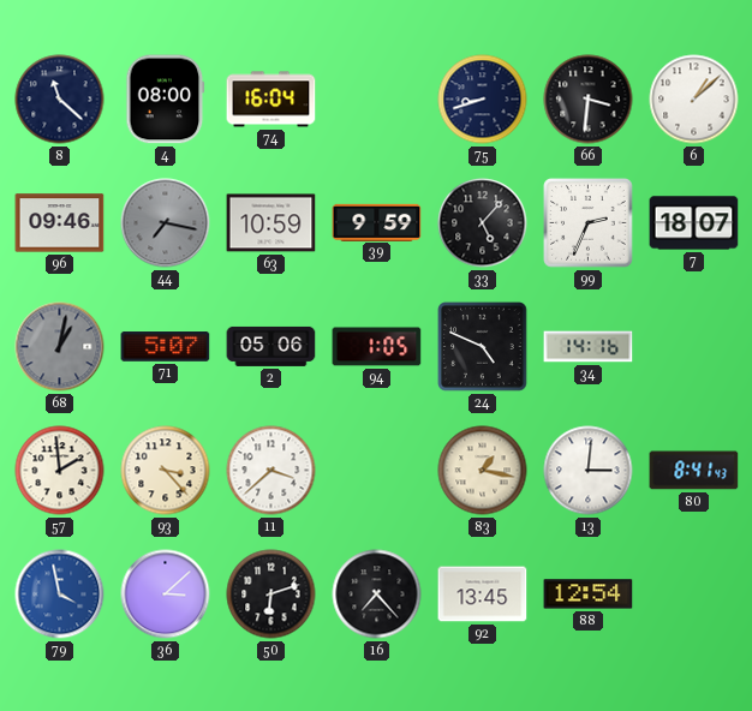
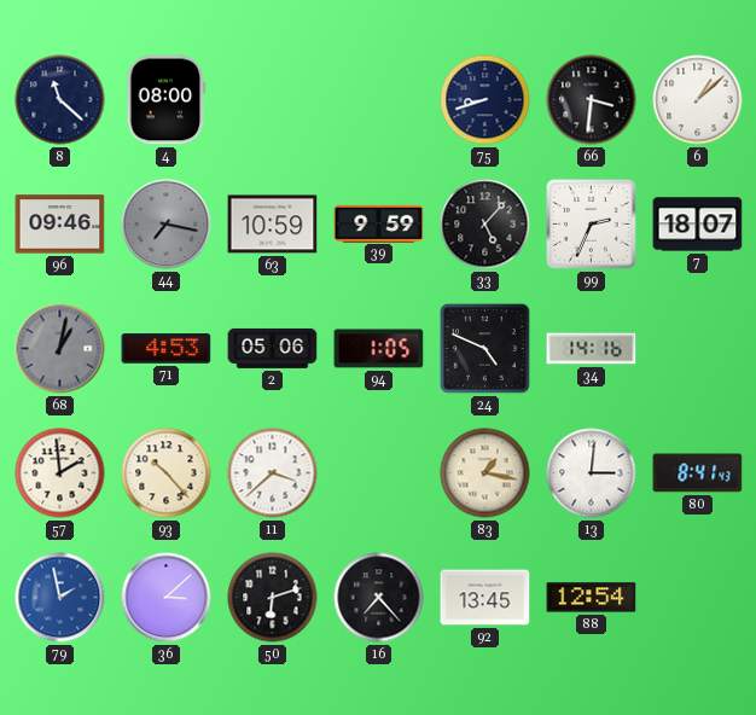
74: 16:04 -> none (271, 100)
71: 5:07 -> 4:53 (167, 349)
93: 3:23 -> 10:23 (167, 473)
79: 3:58 -> 1:58 (60, 598)
